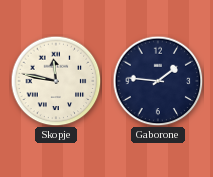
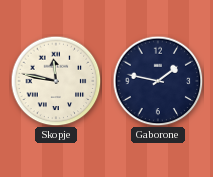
Gaborone: 1:46 -> 1:47 (158, 81)
